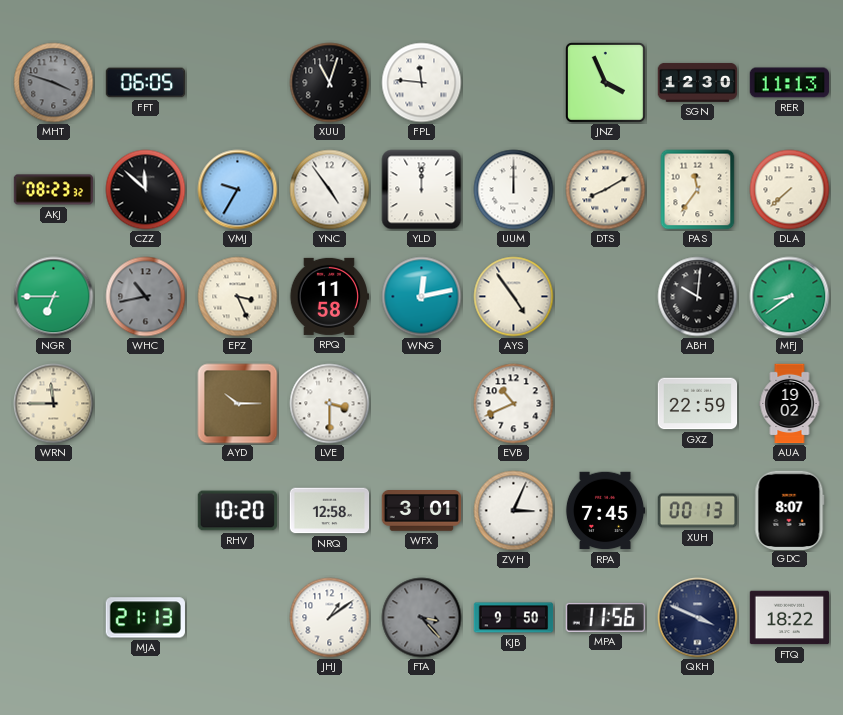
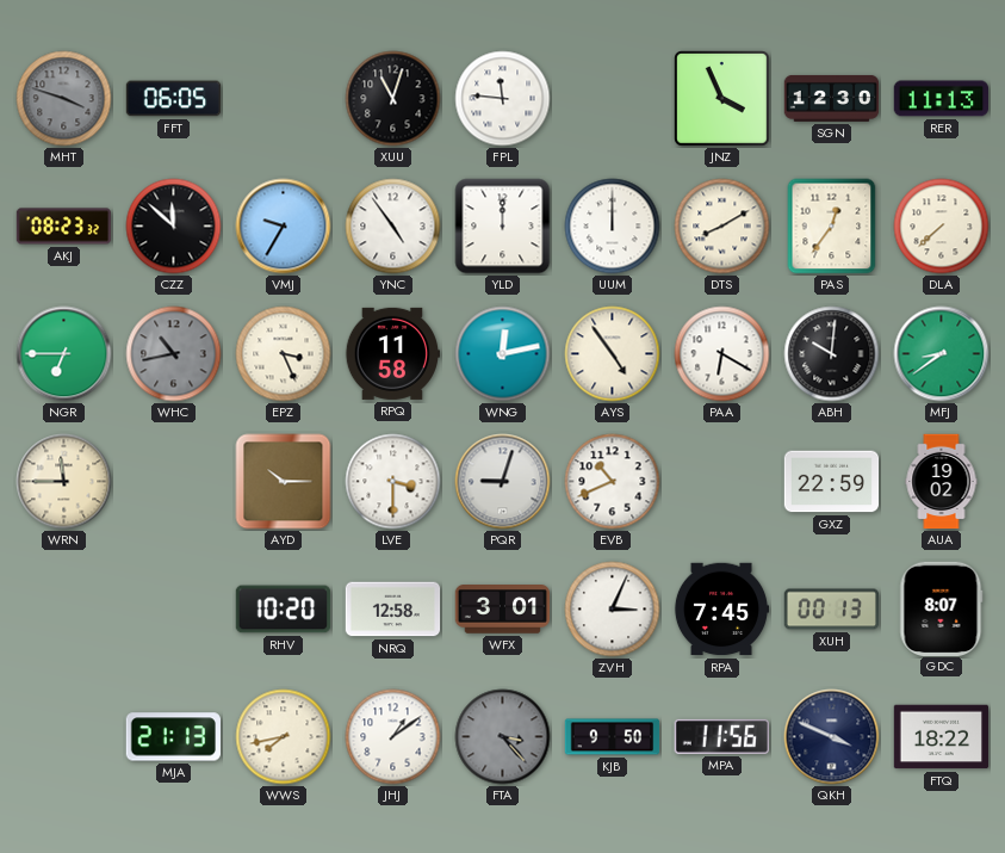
PAS: 11:36 -> 12:36 (832, 227)
PAA: none -> 6:20 (722, 354)
PQR: none -> 9:03 (503, 482)
WWS: none -> 7:43 (284, 737)
